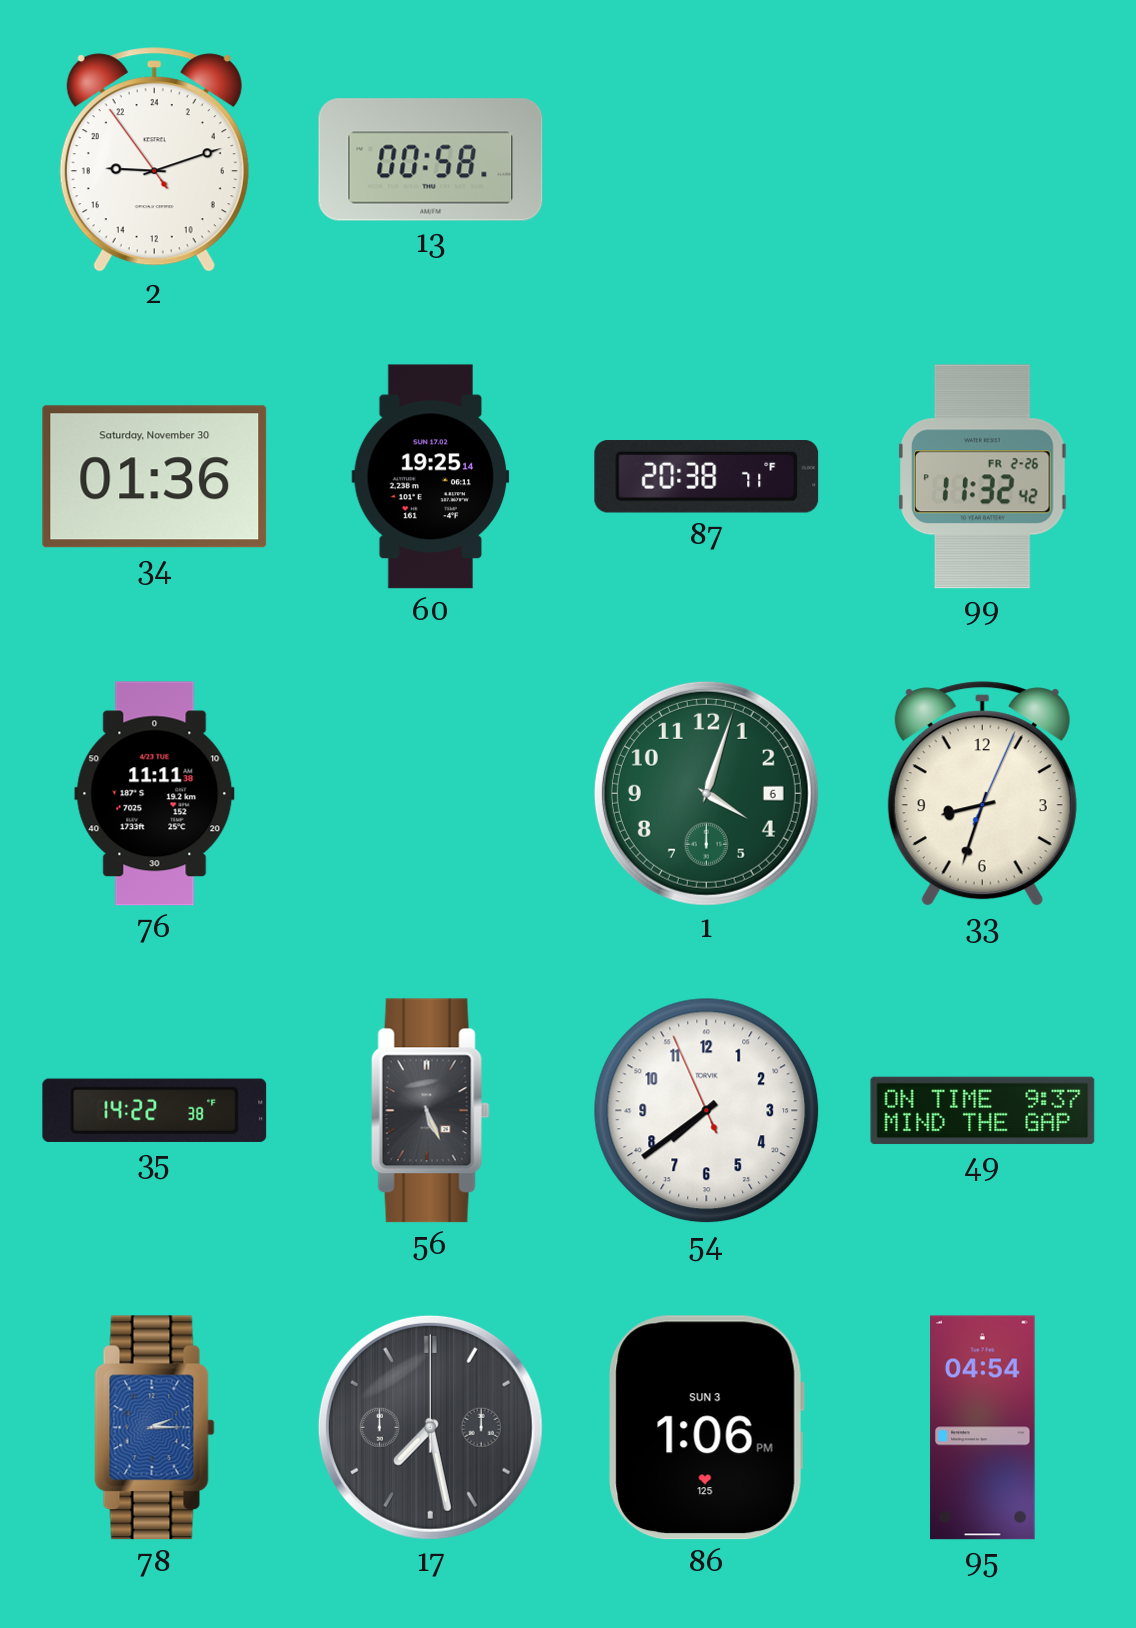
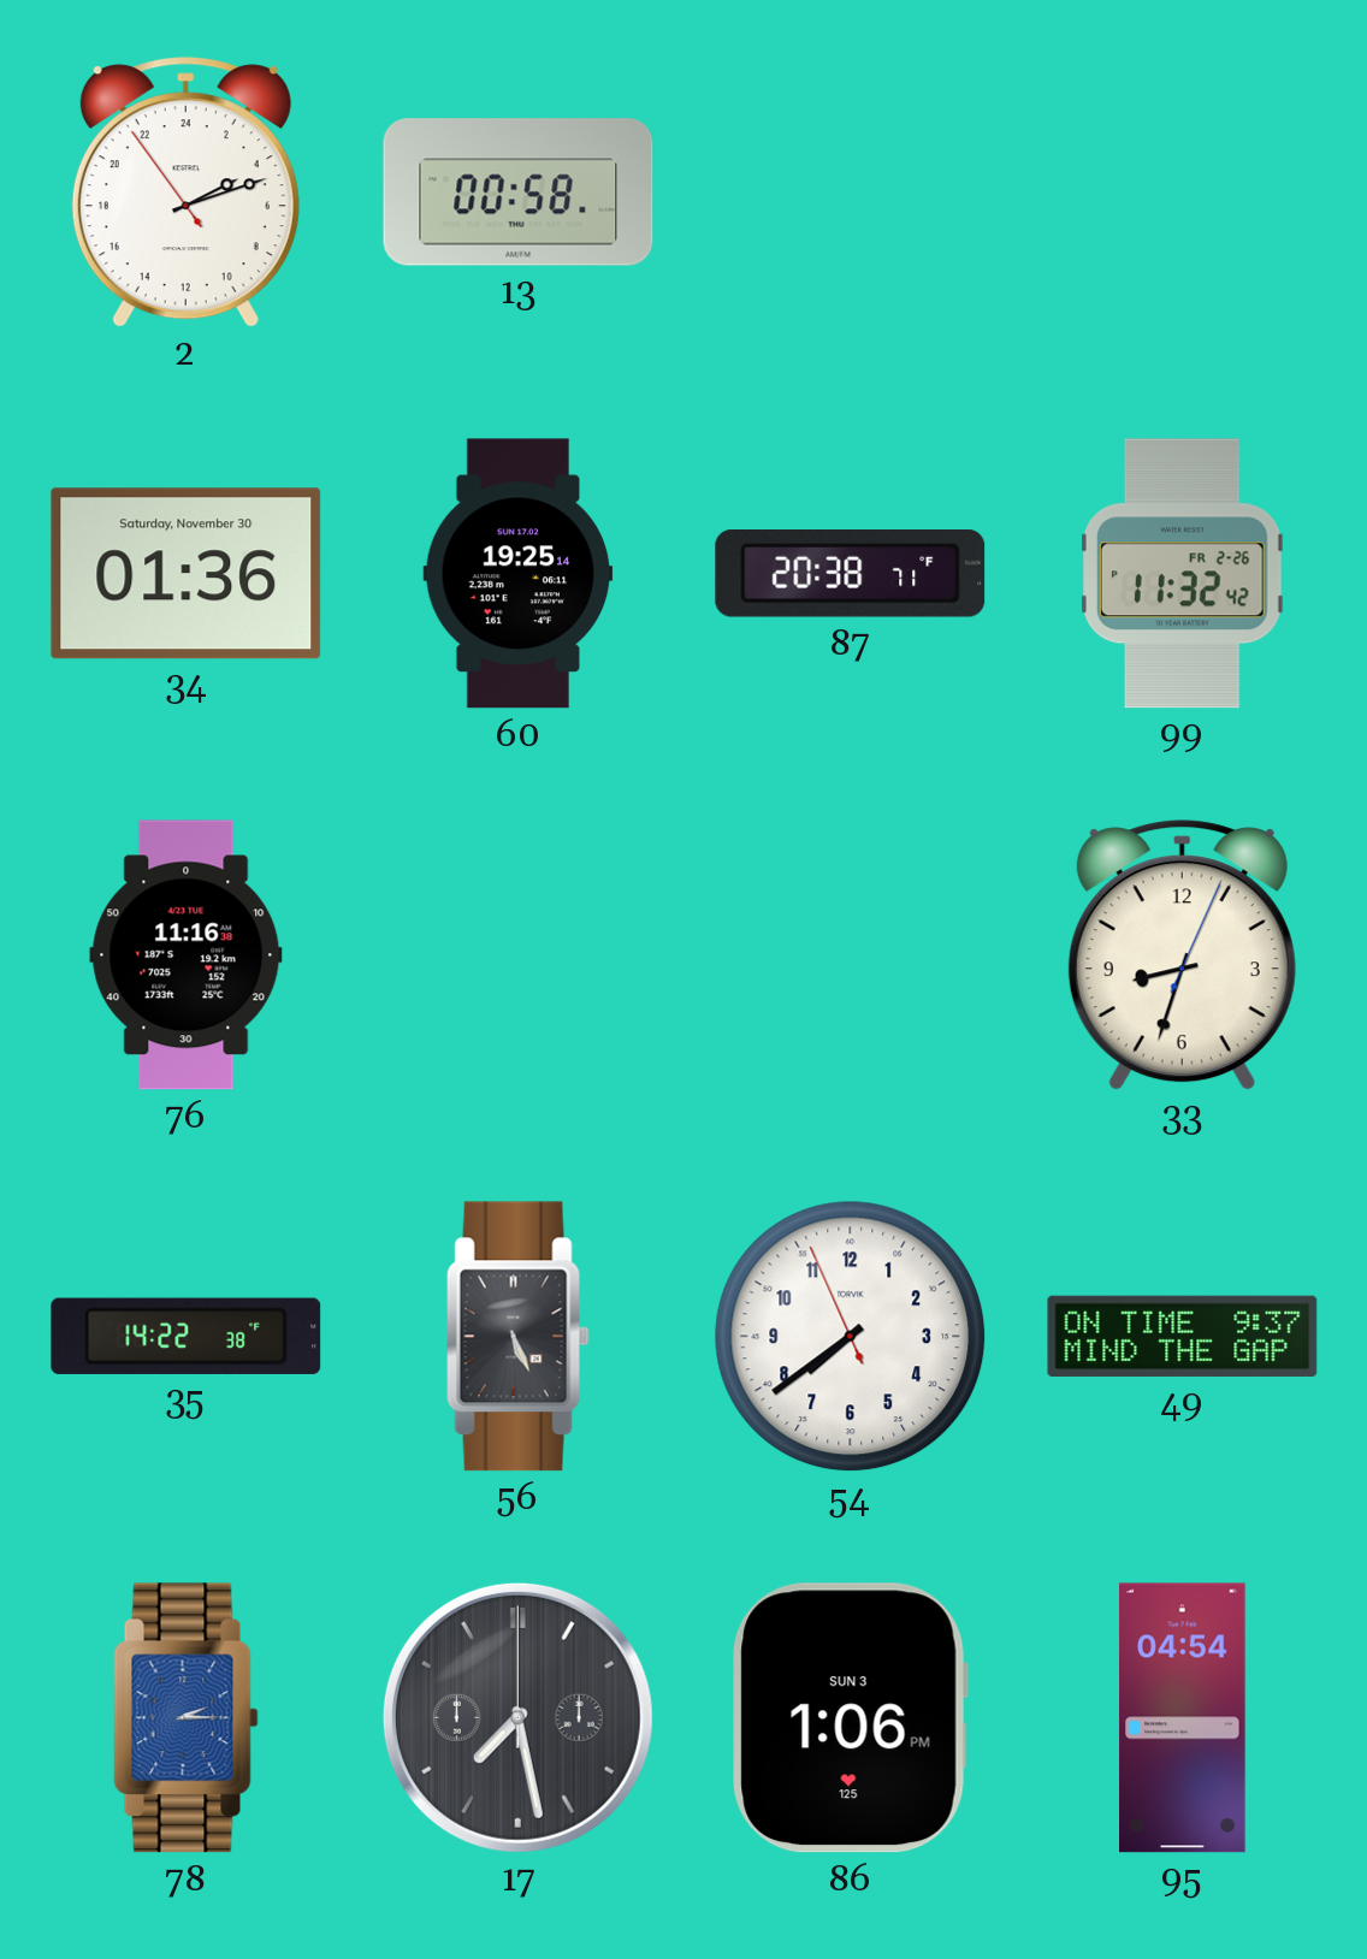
2: 18:11 -> 4:11 (185, 193)
76: 11:11 -> 11:16 (187, 955)
1: 4:03 -> none (706, 793)
